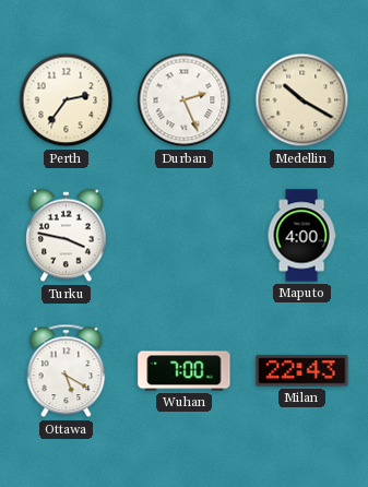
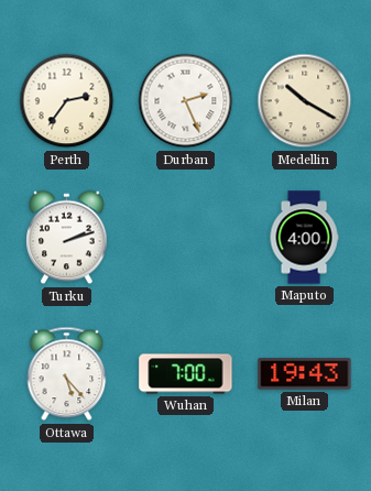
Turku: 3:47 -> 2:12 (67, 238)
Ottawa: 5:20 -> 5:23 (67, 374)
Milan: 22:43 -> 19:43 (305, 374)
